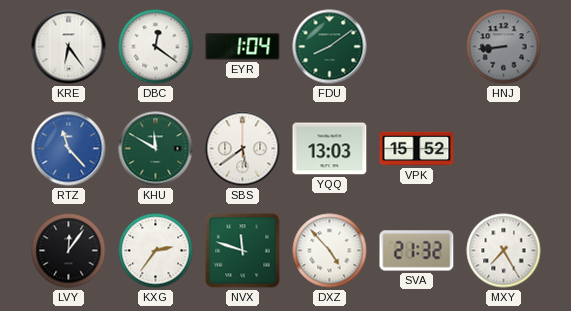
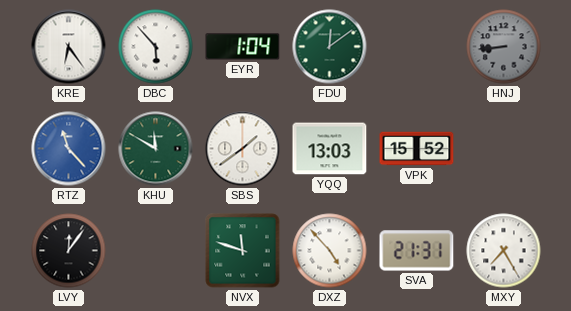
DBC: 12:21 -> 5:53 (156, 47)
FDU: 8:09 -> 12:09 (330, 47)
SBS: 5:39 -> 1:39 (243, 149)
KXG: 2:36 -> none (156, 251)
SVA: 21:32 -> 21:31 (417, 251)
